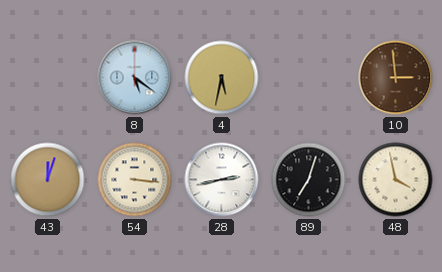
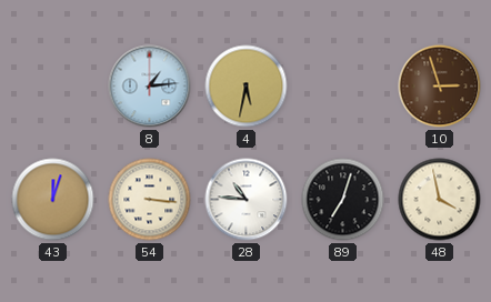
8: 5:21 -> 1:14 (150, 87)
10: 2:59 -> 2:57 (440, 87)
28: 2:43 -> 10:46 (247, 200)
